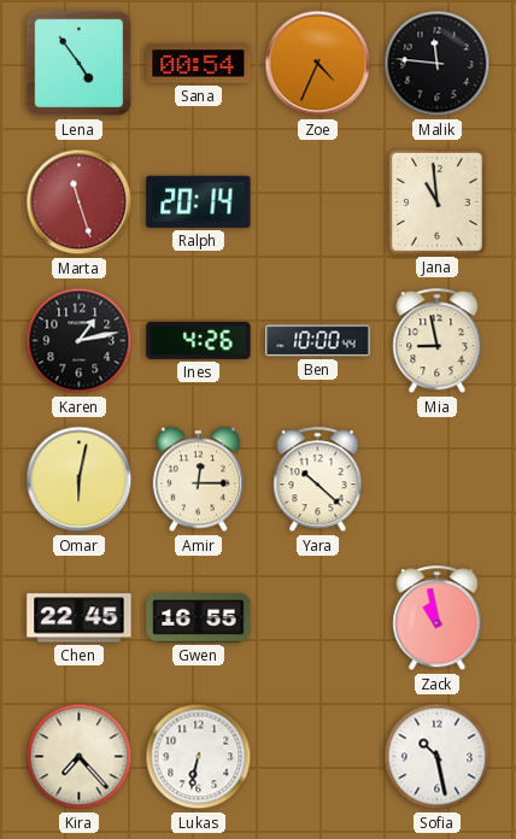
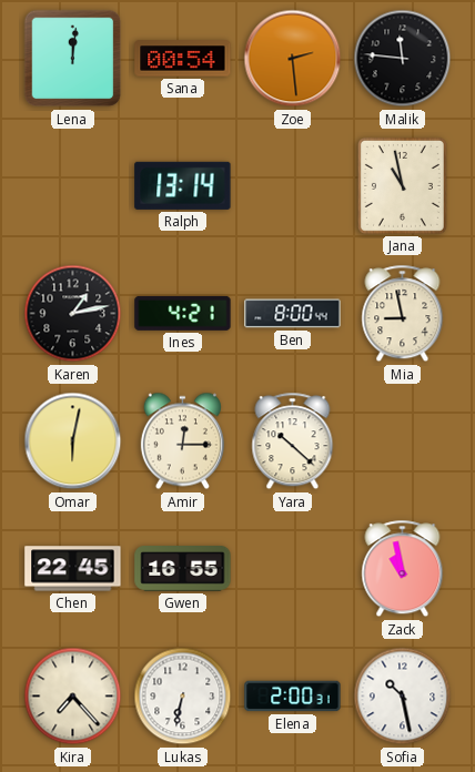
Lena: 4:54 -> 12:01 (73, 59)
Zoe: 4:34 -> 2:29 (293, 59)
Marta: 11:27 -> none (80, 203)
Ralph: 20:14 -> 13:14 (183, 185)
Jana: 10:59 -> 10:58 (402, 185)
Ines: 4:26 -> 4:21 (183, 313)
Ben: 10:00 -> 8:00 (293, 314)
Elena: none -> 2:00 (293, 697)
